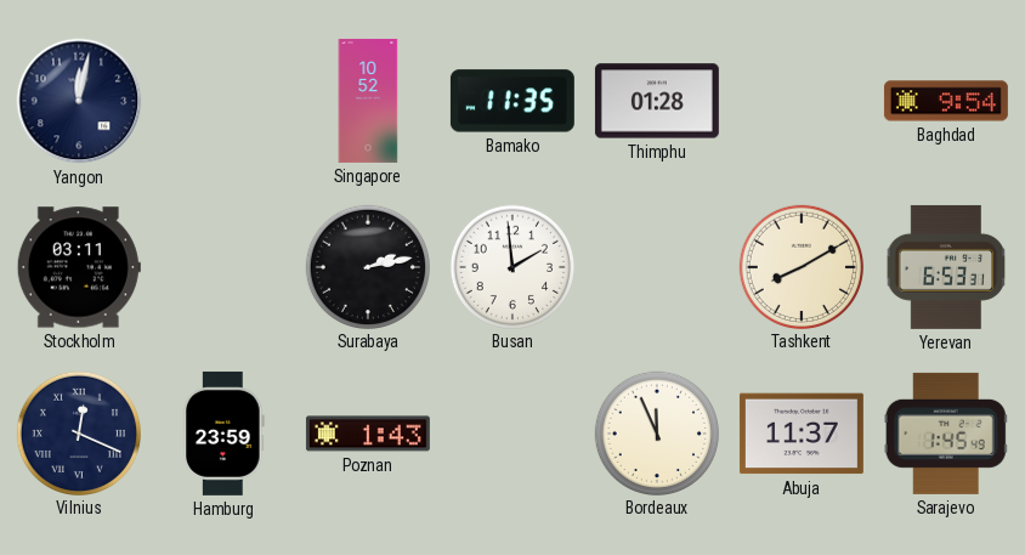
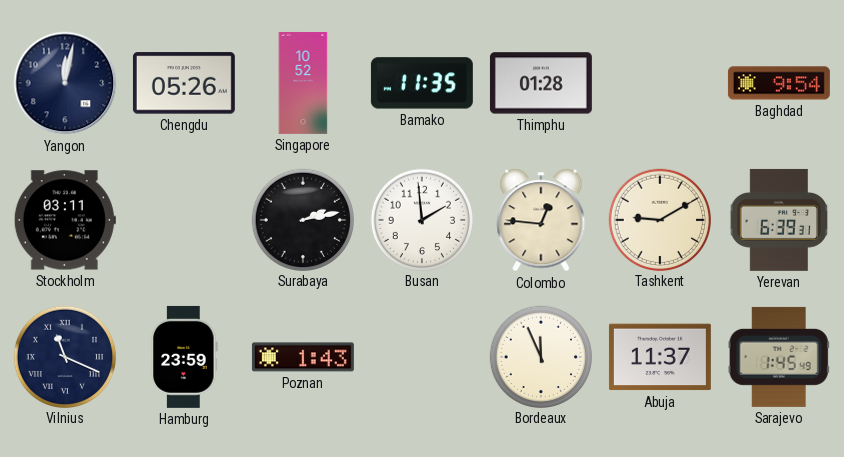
Chengdu: none -> 05:26 (184, 83)
Colombo: none -> 12:46 (541, 220)
Tashkent: 8:10 -> 9:10 (659, 219)
Yerevan: 6:53 -> 6:39 (779, 220)
Vilnius: 12:19 -> 11:19 (64, 356)
